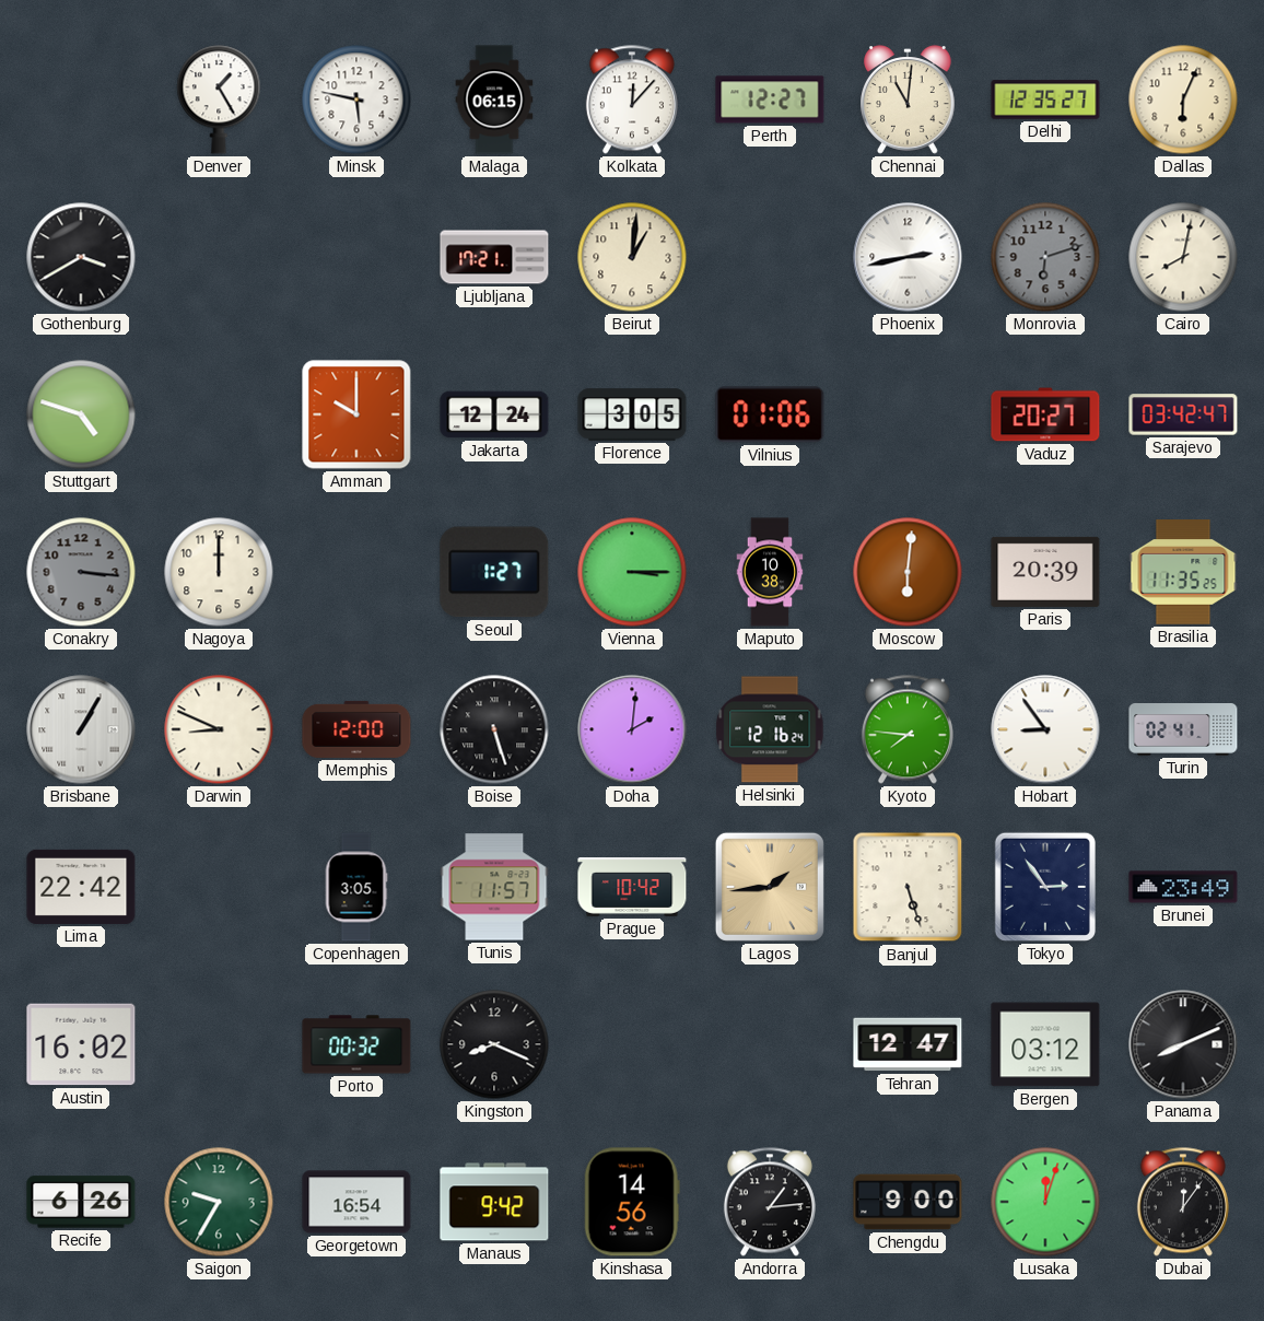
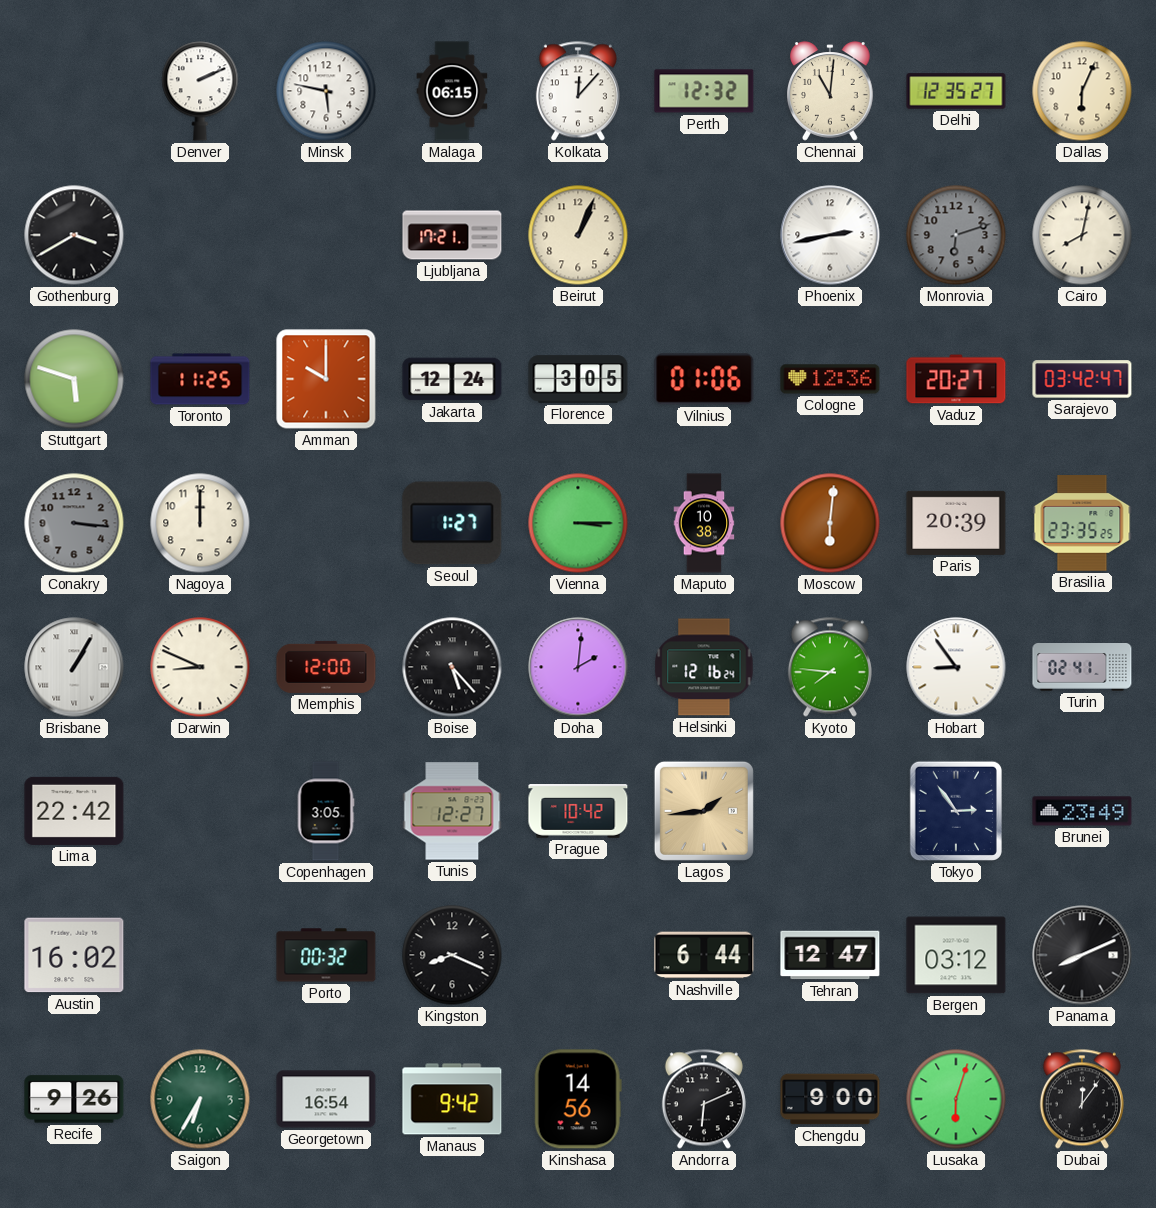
Denver: 1:25 -> 2:11 (200, 91)
Perth: 12:27 -> 12:32 (704, 91)
Beirut: 1:01 -> 1:04 (578, 235)
Stuttgart: 4:48 -> 5:48 (74, 379)
Toronto: none -> 11:25 (200, 379)
Cologne: none -> 12:36 (830, 379)
Brasilia: 11:35 -> 23:35 (1082, 524)
Boise: 5:27 -> 5:23 (452, 667)
Tunis: 11:57 -> 12:27 (452, 811)
Banjul: 5:27 -> none (908, 887)
Nashville: none -> 6:44 (704, 955)
Recife: 6:26 -> 9:26 (74, 1099)
Saigon: 9:35 -> 6:35 (200, 1099)
Andorra: 1:14 -> 6:11 (704, 1099)
Lusaka: 12:03 -> 6:03 (956, 1099)
